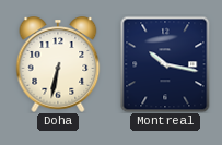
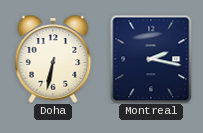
Montreal: 10:17 -> 2:17 (151, 59)
